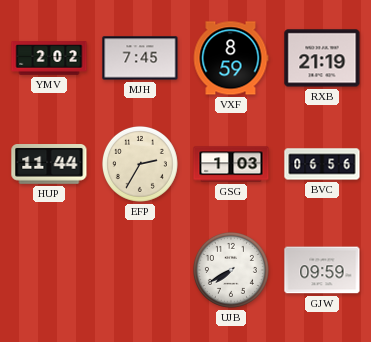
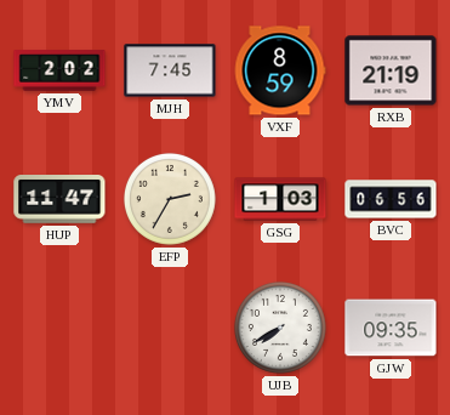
HUP: 11:44 -> 11:47 (59, 200)
GJW: 09:59 -> 09:35 (391, 328)
